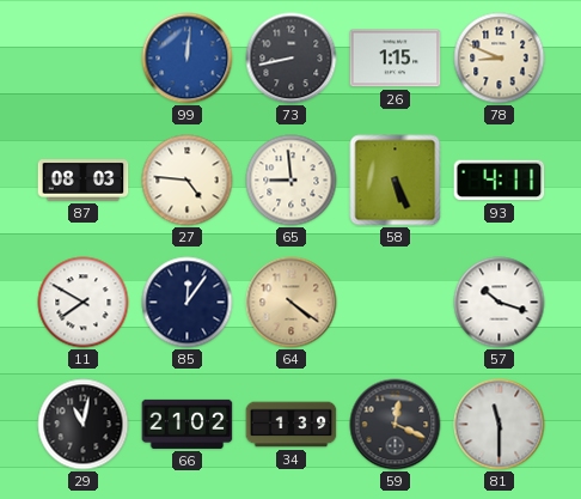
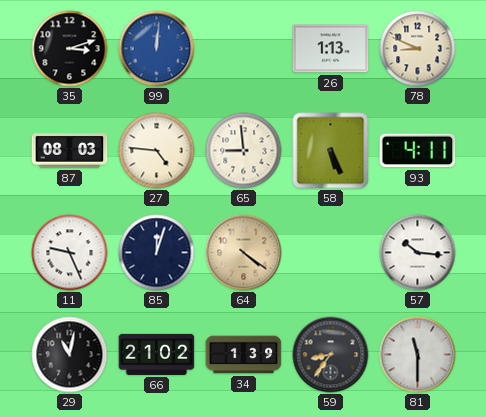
35: none -> 3:12 (70, 49)
73: 8:43 -> none (292, 59)
26: 1:15 -> 1:13 (331, 49)
11: 7:50 -> 9:26 (70, 253)
85: 12:06 -> 12:03 (157, 253)
57: 10:18 -> 10:16 (418, 253)
59: 12:19 -> 8:36 (331, 355)
